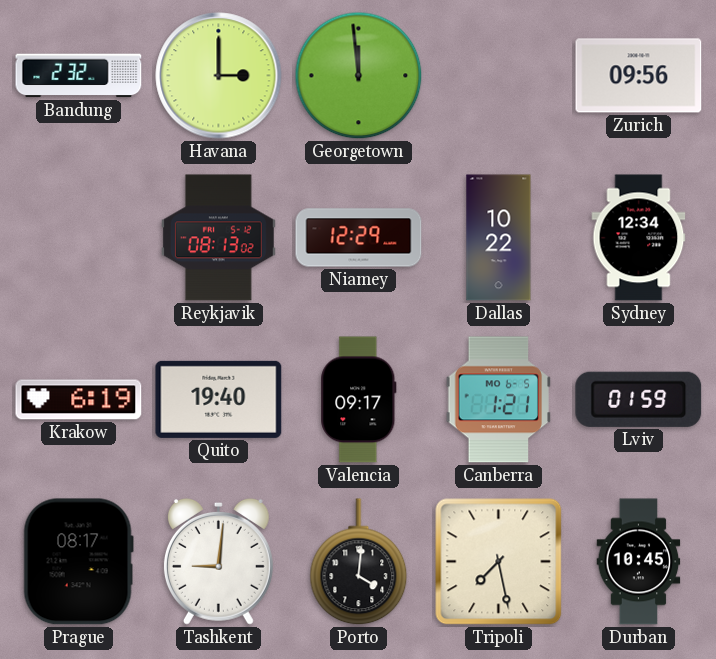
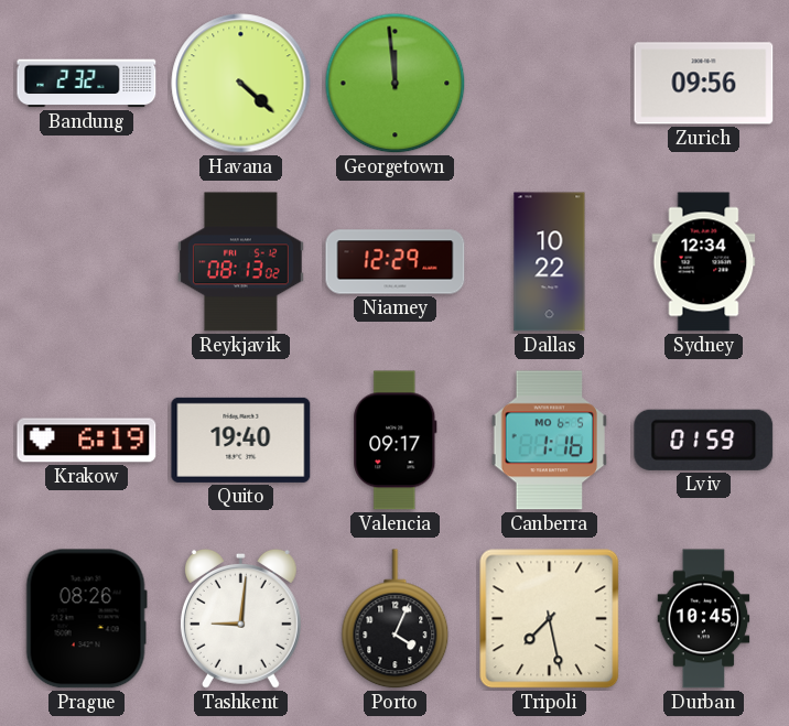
Havana: 3:00 -> 4:22 (241, 84)
Canberra: 1:21 -> 1:16 (550, 441)
Prague: 08:17 -> 08:26 (86, 619)
Porto: 4:01 -> 4:04 (396, 619)
